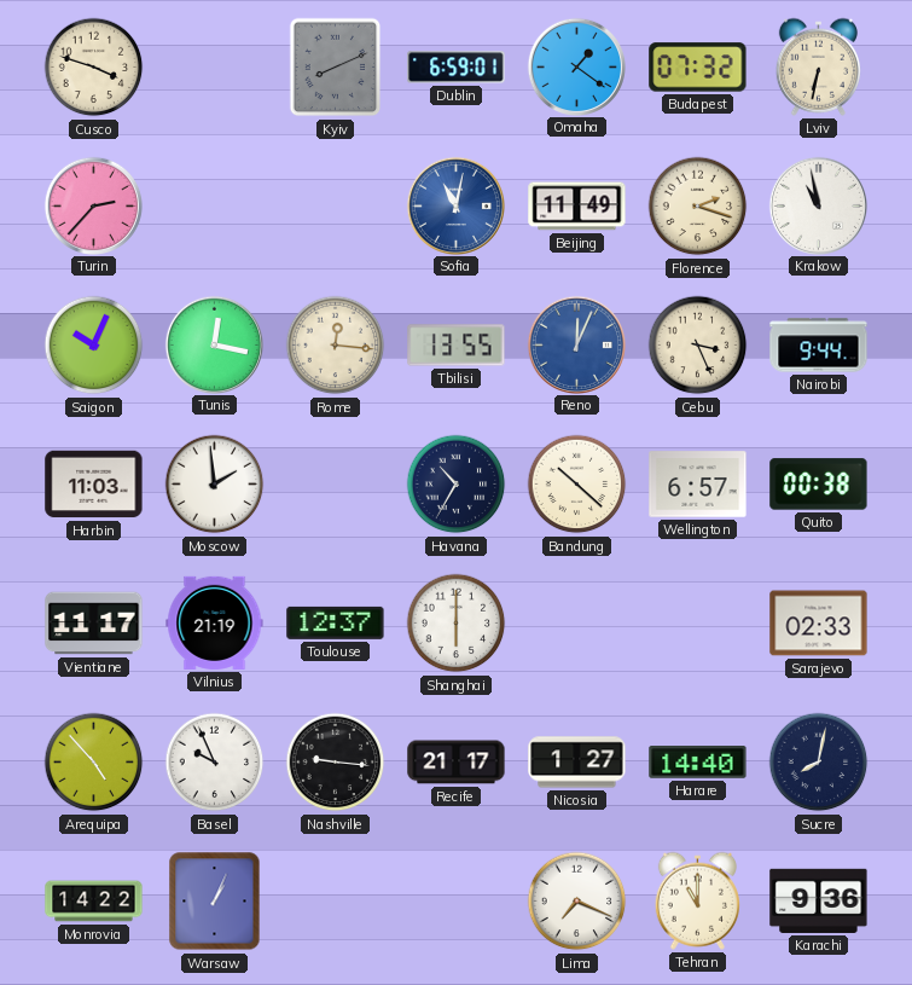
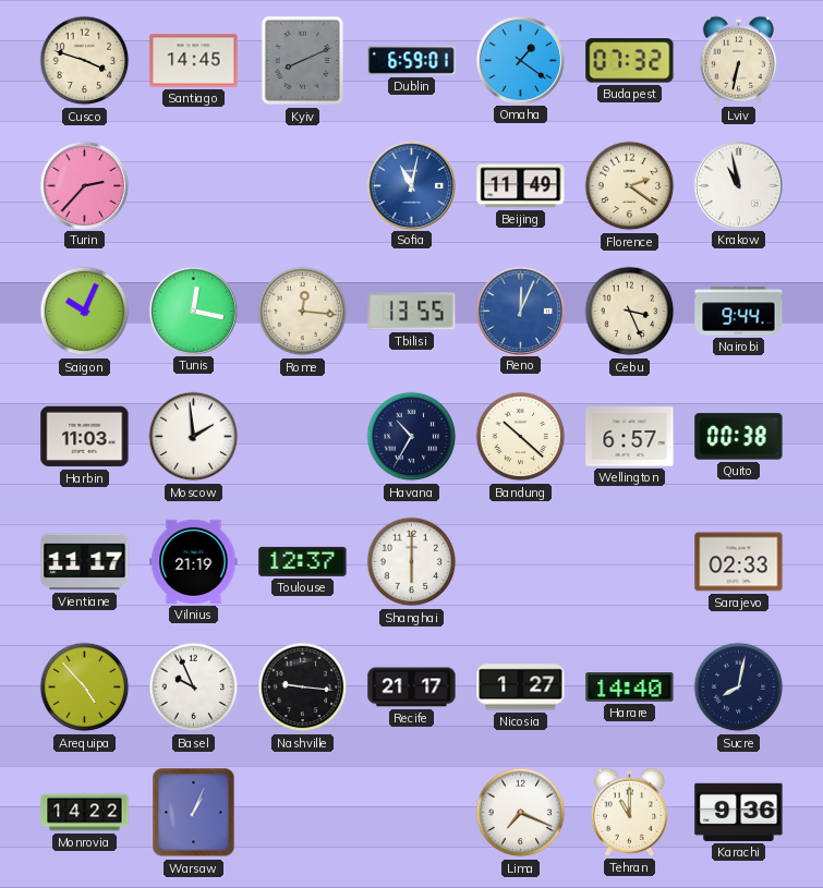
Santiago: none -> 14:45 (194, 61)
Florence: 2:18 -> 2:21 (630, 186)
